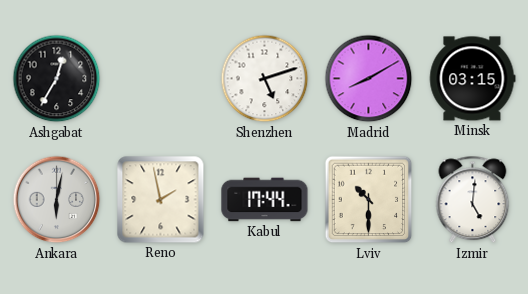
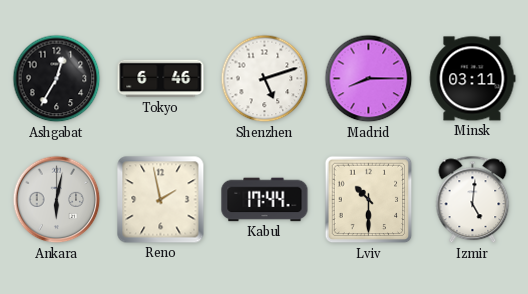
Tokyo: none -> 6:46 (161, 79)
Madrid: 8:10 -> 8:15 (369, 79)
Minsk: 03:15 -> 03:11 (472, 79)
